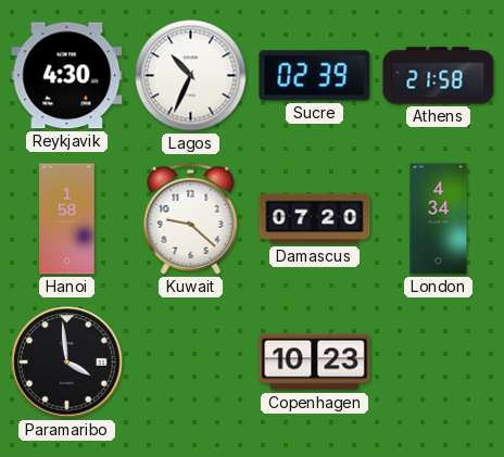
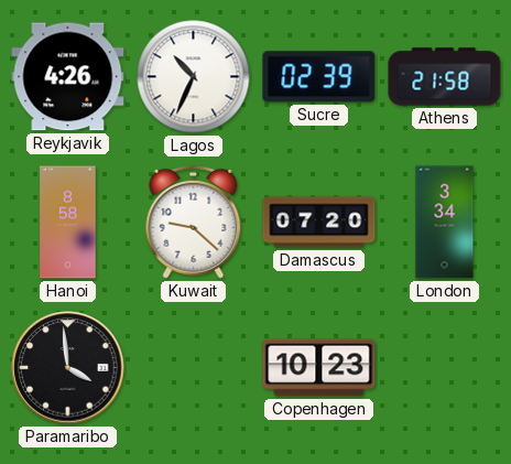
Reykjavik: 4:30 -> 4:26 (68, 77)
Hanoi: 1:58 -> 8:58 (68, 223)
London: 4:34 -> 3:34 (445, 223)
